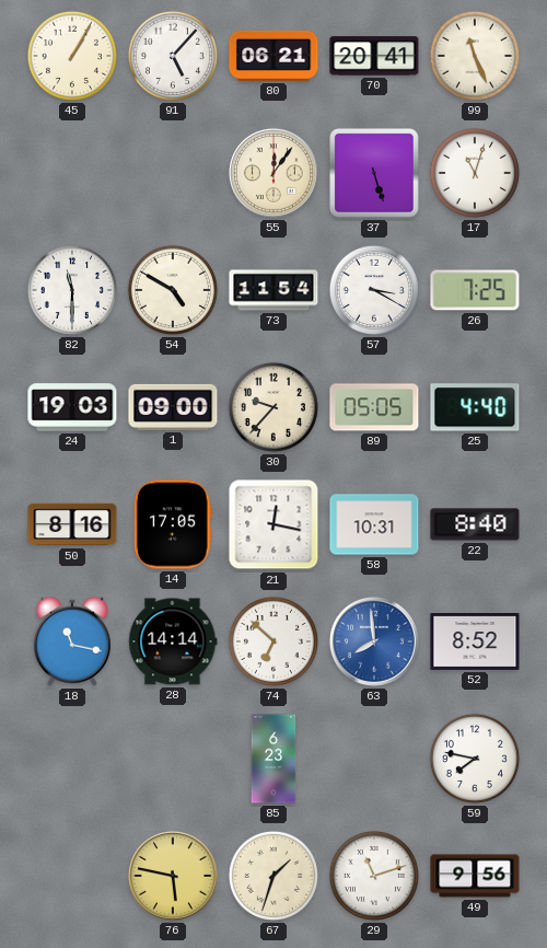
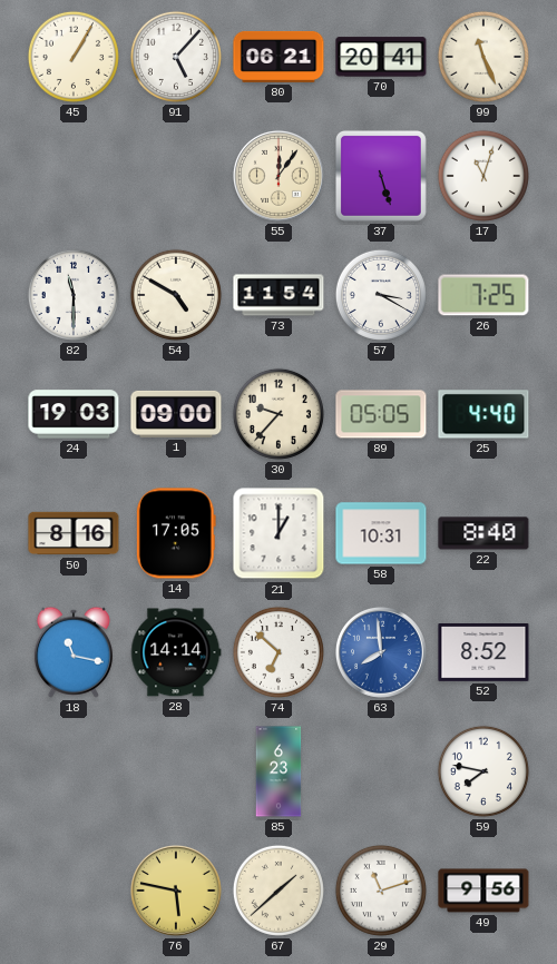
21: 12:17 -> 1:00 (278, 533)
67: 1:33 -> 1:38 (278, 891)
